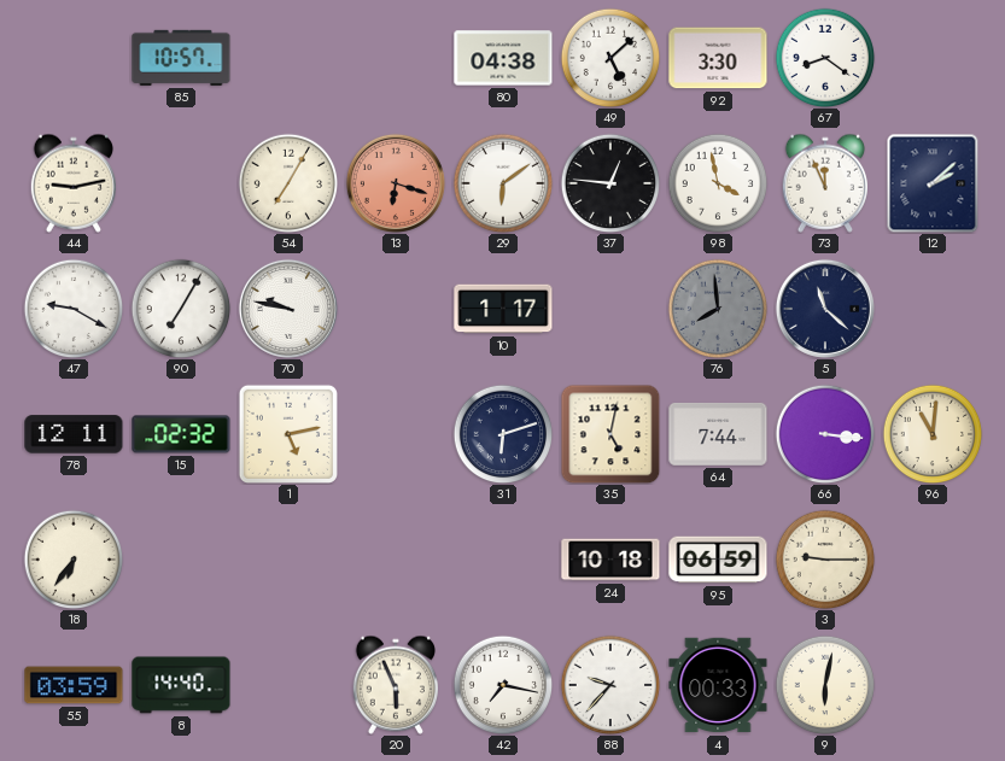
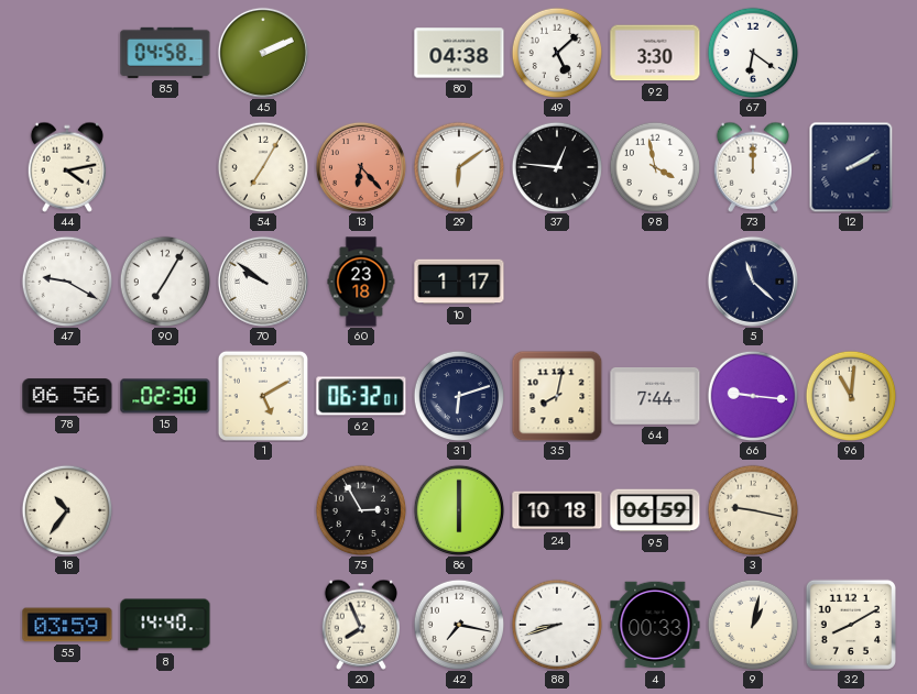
85: 10:57 -> 04:58 (165, 53)
45: none -> 2:11 (263, 53)
67: 8:21 -> 6:21 (753, 53)
44: 9:13 -> 4:13 (66, 167)
13: 6:18 -> 6:23 (361, 167)
73: 11:56 -> 12:00 (752, 167)
12: 2:08 -> 2:10 (851, 167)
70: 9:47 -> 9:51 (263, 282)
60: none -> 23:18 (361, 282)
76: 7:59 -> none (718, 309)
78: 12:11 -> 06:56 (67, 396)
15: 02:32 -> 02:30 (165, 396)
1: 5:13 -> 5:10 (262, 395)
62: none -> 06:32 (361, 396)
35: 5:02 -> 8:02 (557, 396)
66: 3:16 -> 9:16 (753, 396)
18: 6:36 -> 10:36 (67, 510)
75: none -> 2:55 (361, 510)
86: none -> 6:00 (459, 510)
3: 9:15 -> 9:17 (753, 510)
20: 5:56 -> 7:56 (360, 625)
88: 9:37 -> 8:42 (557, 625)
9: 6:02 -> 1:02 (753, 625)
32: none -> 8:10 (850, 624)
